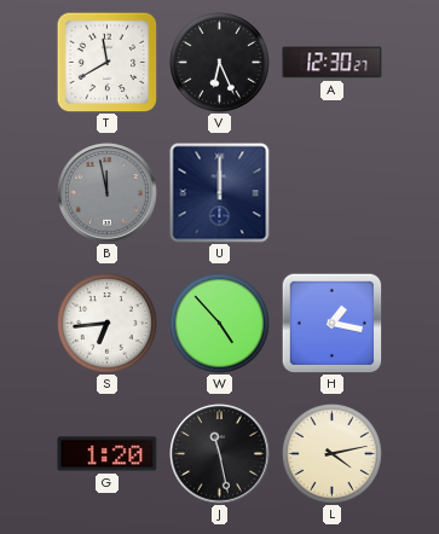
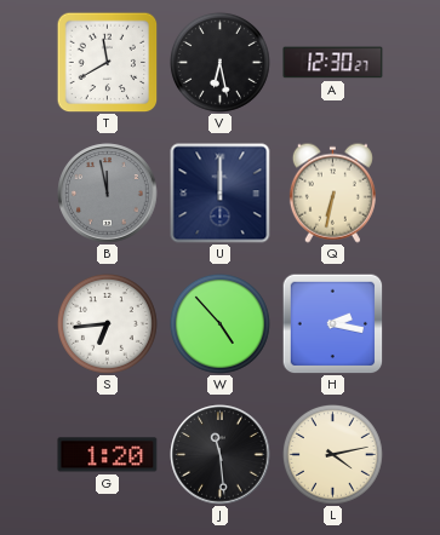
V: 6:26 -> 6:28 (219, 62)
Q: none -> 6:32 (332, 192)
H: 1:17 -> 2:17 (332, 323)
J: 11:28 -> 11:29 (221, 455)
